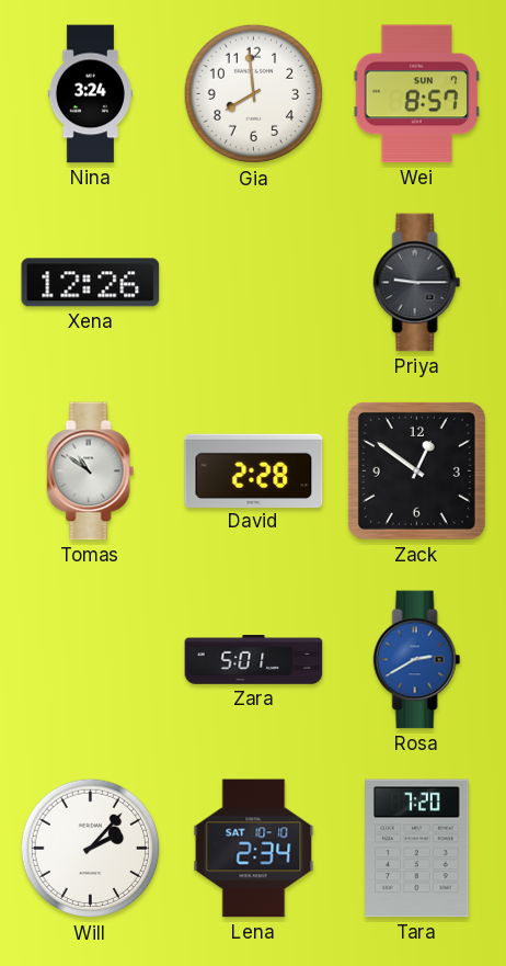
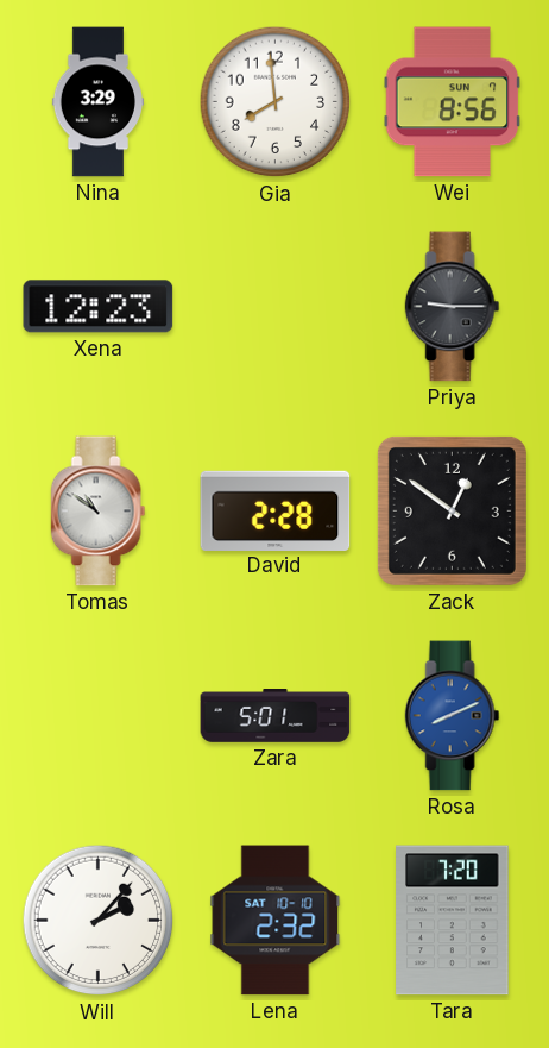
Nina: 3:24 -> 3:29 (97, 102)
Wei: 8:57 -> 8:56 (453, 102)
Xena: 12:26 -> 12:23 (99, 307)
Rosa: 2:40 -> 8:11 (453, 716)
Lena: 2:34 -> 2:32 (276, 921)
